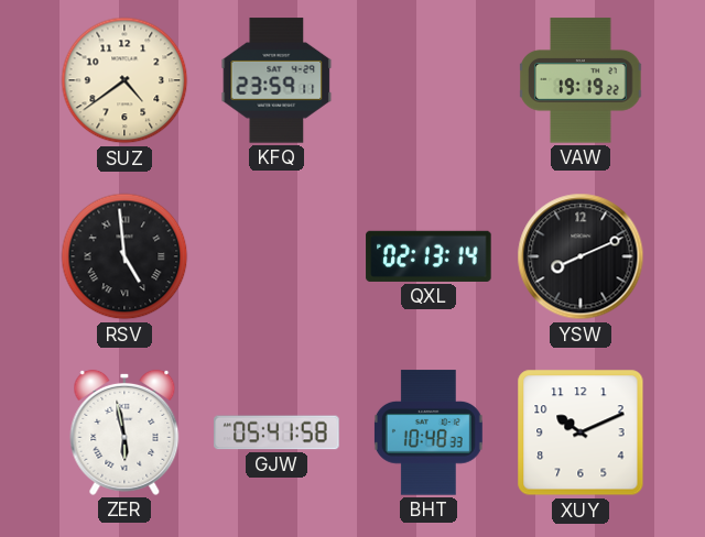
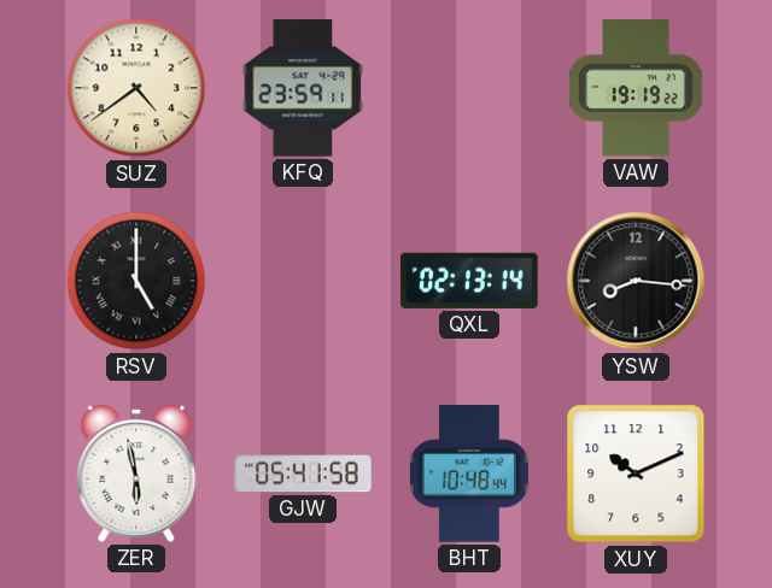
RSV: 4:59 -> 5:00 (136, 281)
YSW: 8:11 -> 8:16 (636, 281)
BHT: 10:48:33 -> 10:48:44 (469, 474)
